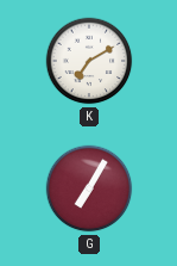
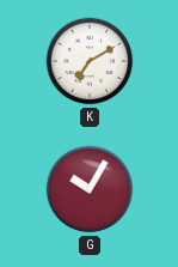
G: 7:05 -> 10:05 (90, 189)
